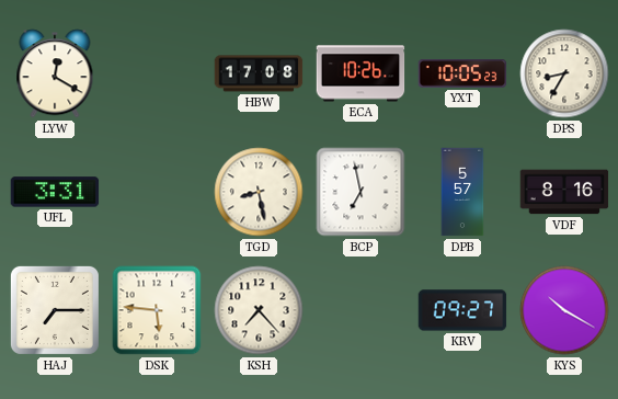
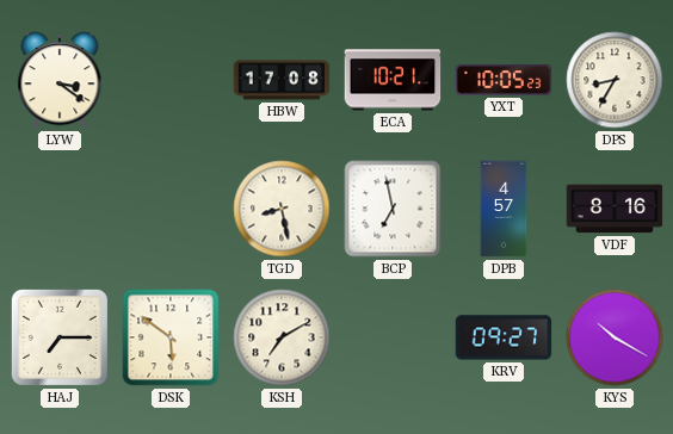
LYW: 12:20 -> 3:21 (60, 80)
ECA: 10:26 -> 10:21 (393, 80)
UFL: 3:31 -> none (55, 192)
DPB: 5:57 -> 4:57 (504, 209)
DSK: 5:46 -> 5:51 (171, 337)
KSH: 7:23 -> 7:10 (282, 337)
